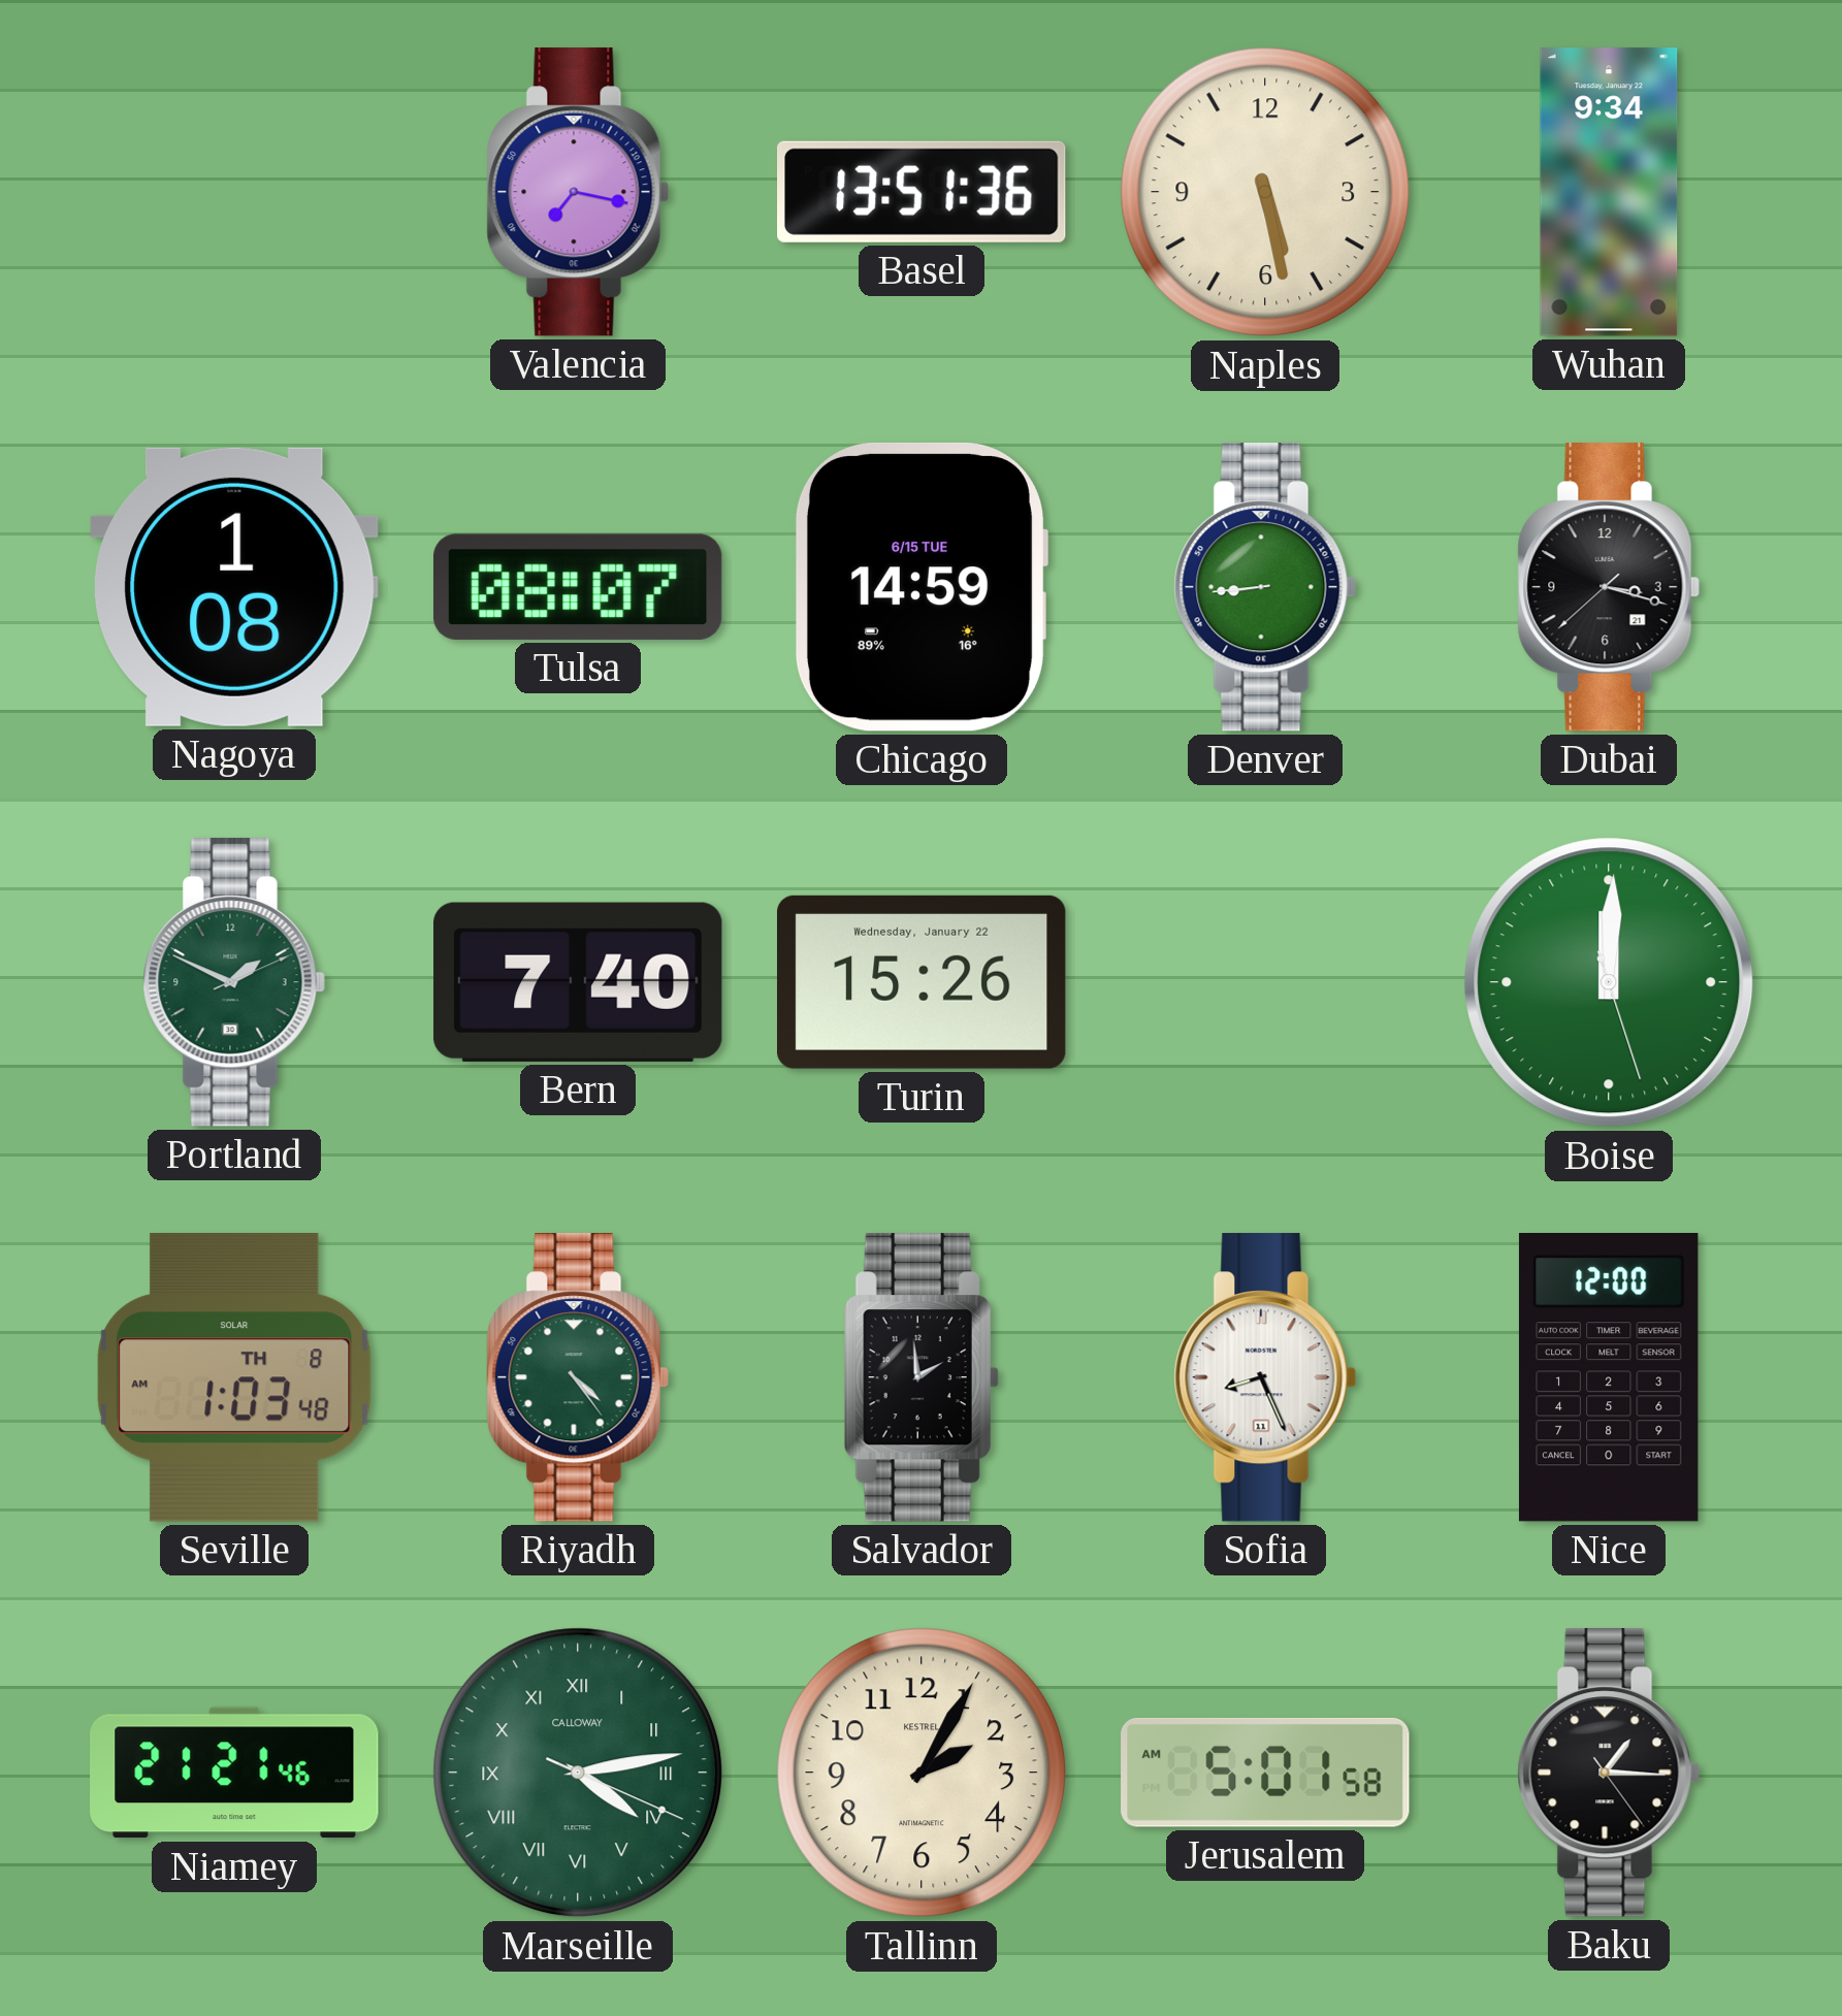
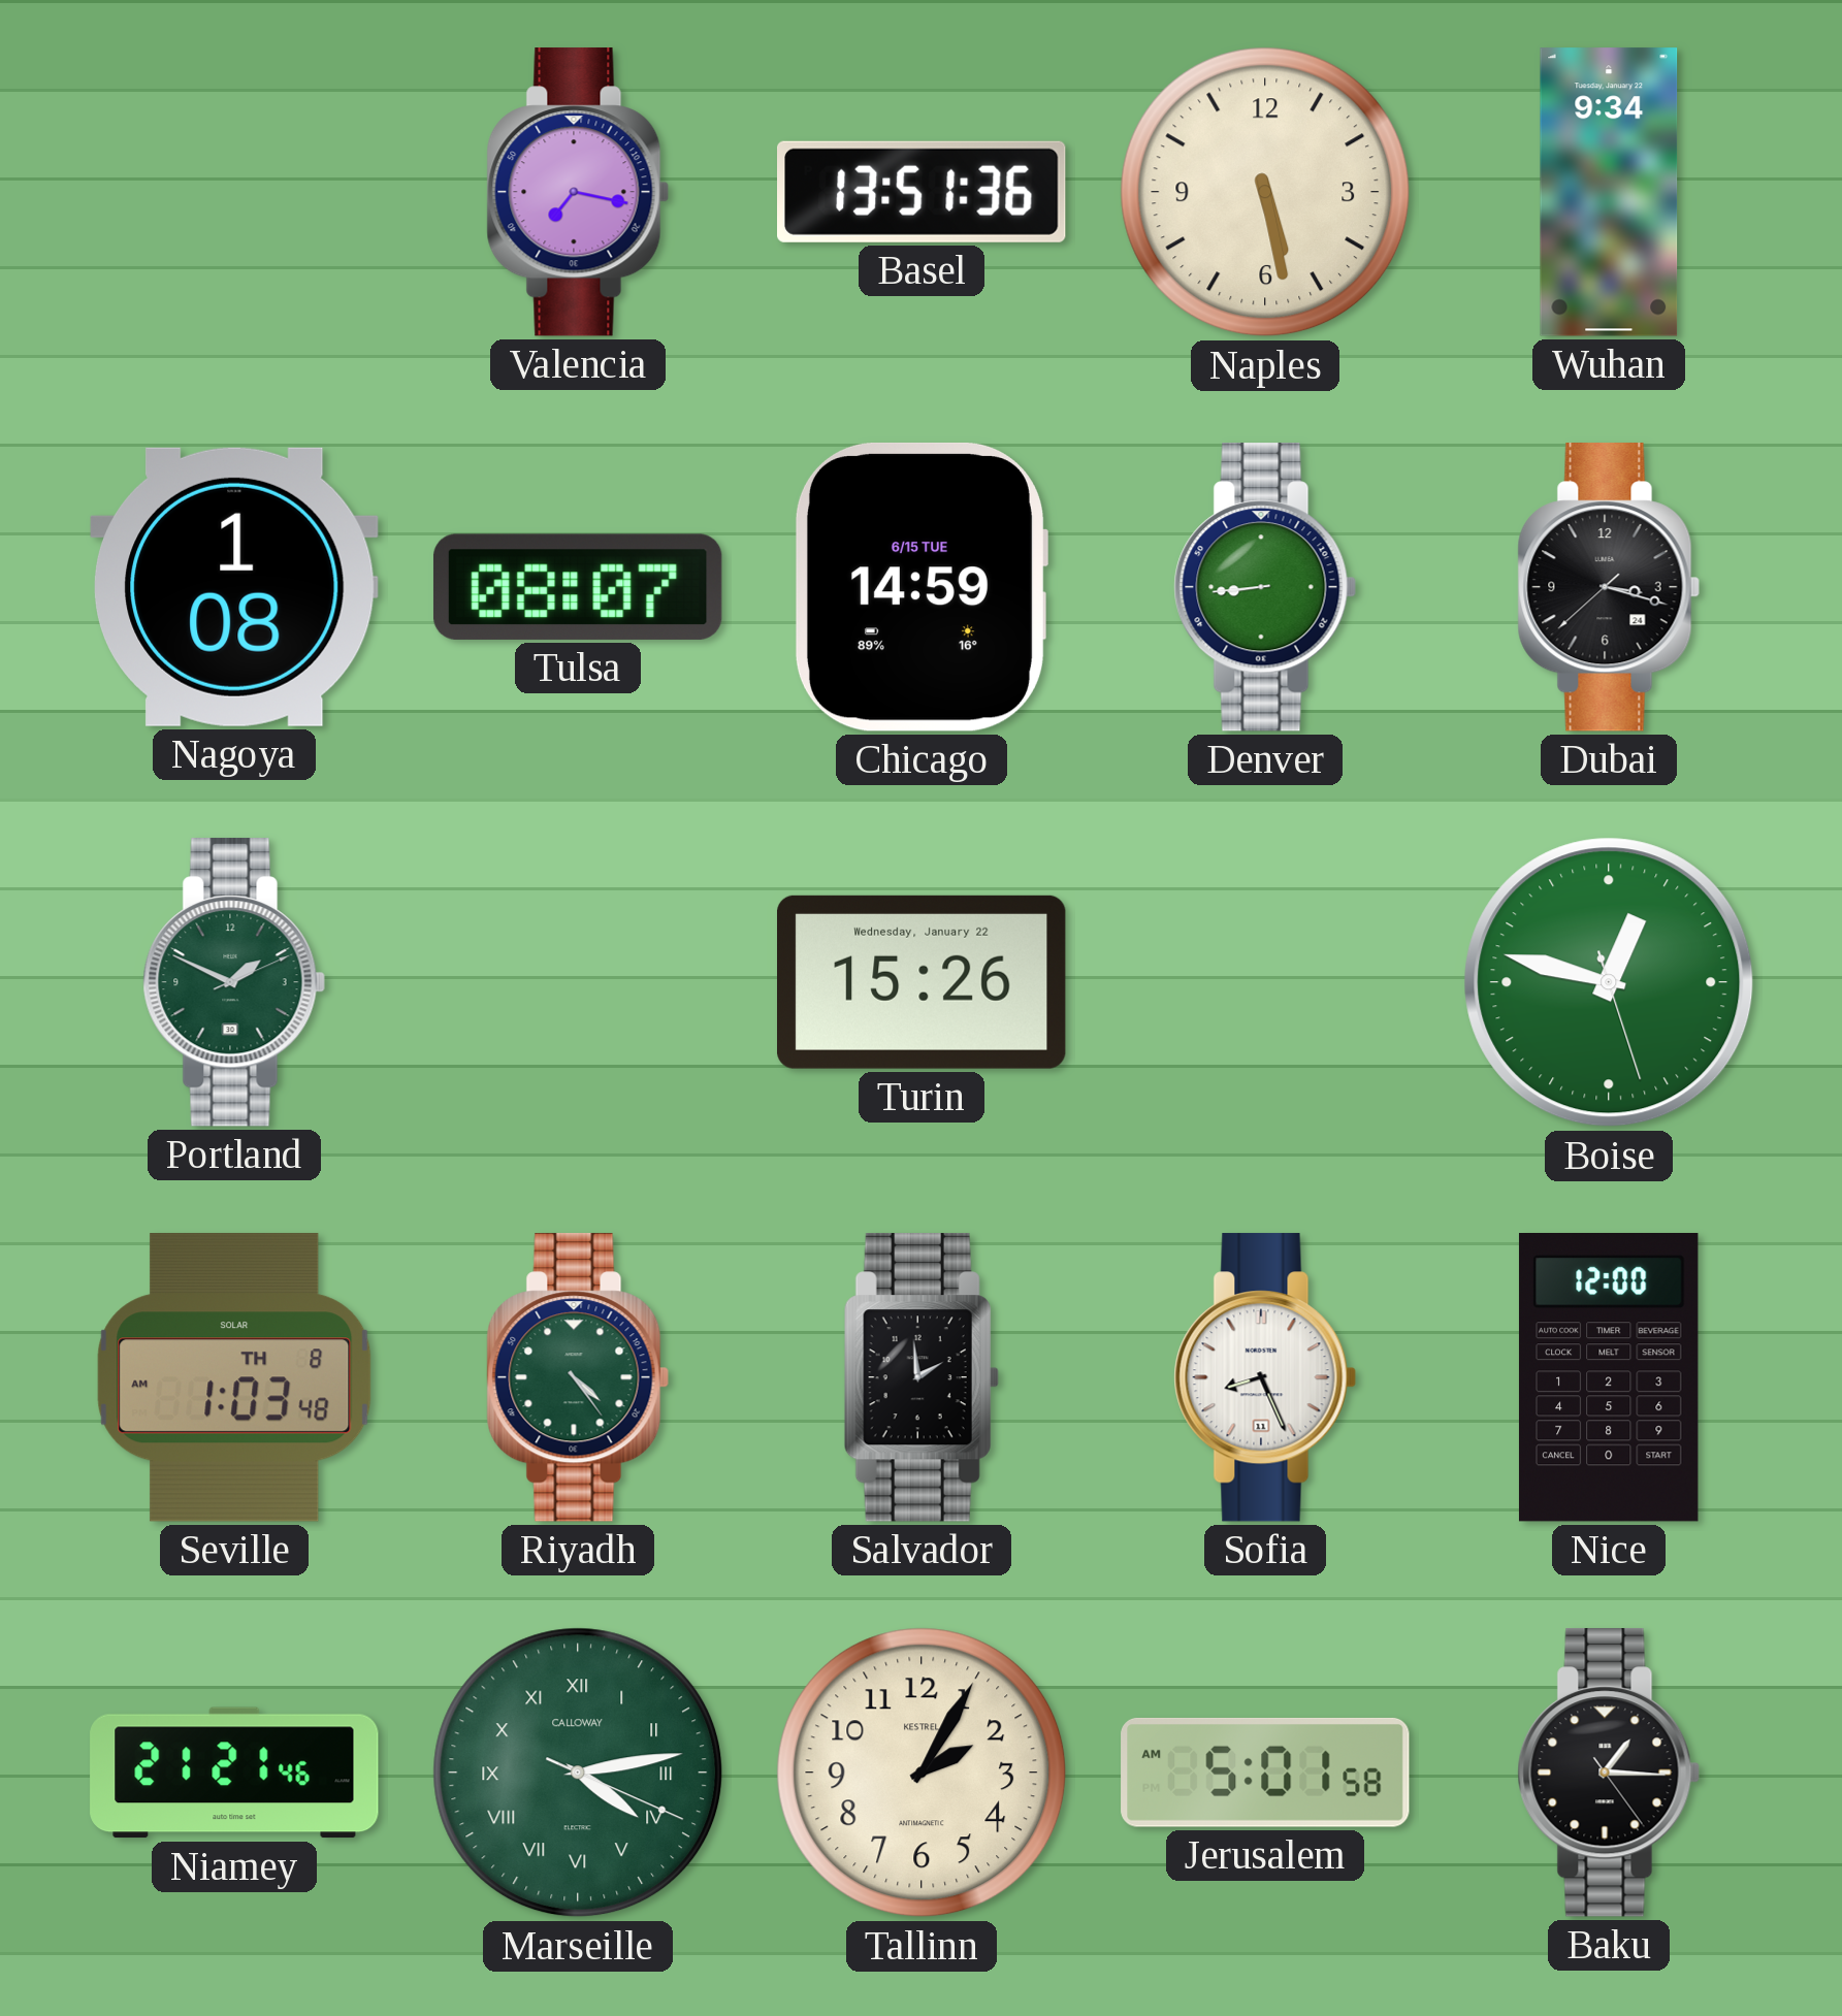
Dubai date: 21 -> 24 (1609, 587)
Bern: 7:40 -> none (578, 982)
Boise: 12:00 -> 12:47 (1609, 982)
